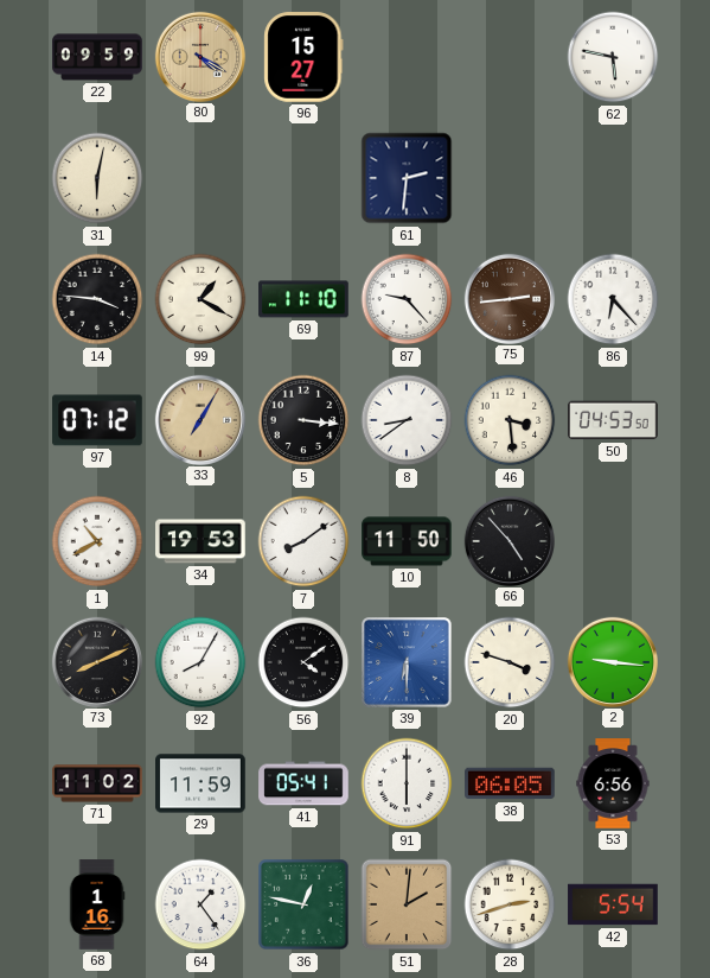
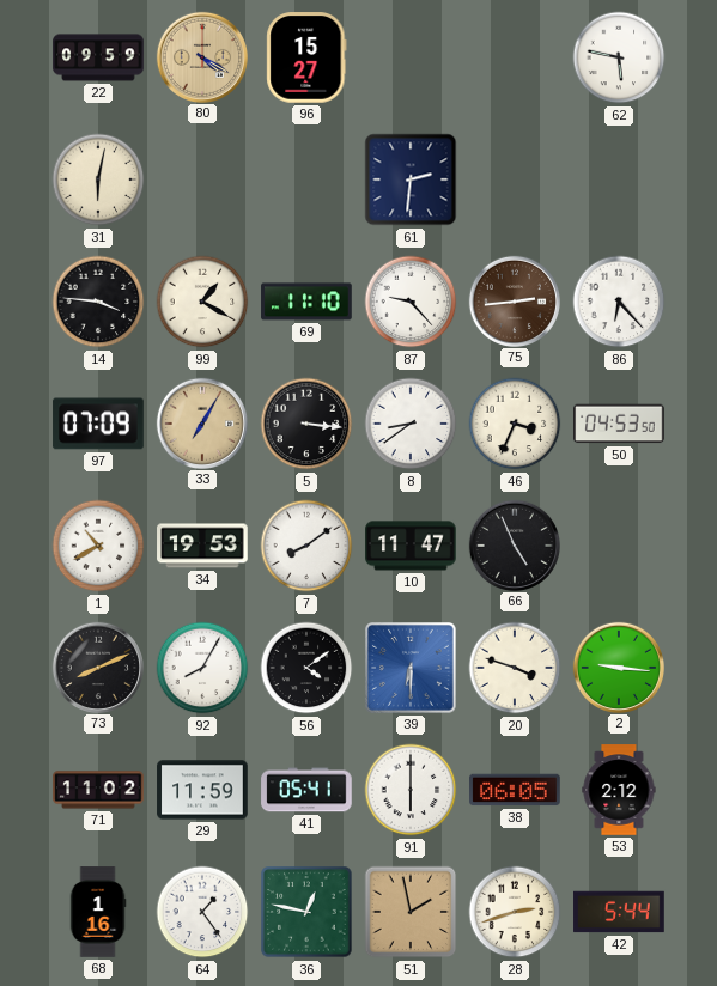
97: 07:12 -> 07:09 (98, 424)
46: 3:29 -> 3:34 (515, 424)
10: 11:50 -> 11:47 (411, 546)
66: 4:53 -> 4:56 (514, 544)
53: 6:56 -> 2:12 (619, 790)
51: 2:01 -> 1:58 (411, 912)
42: 5:54 -> 5:44 (619, 912)
